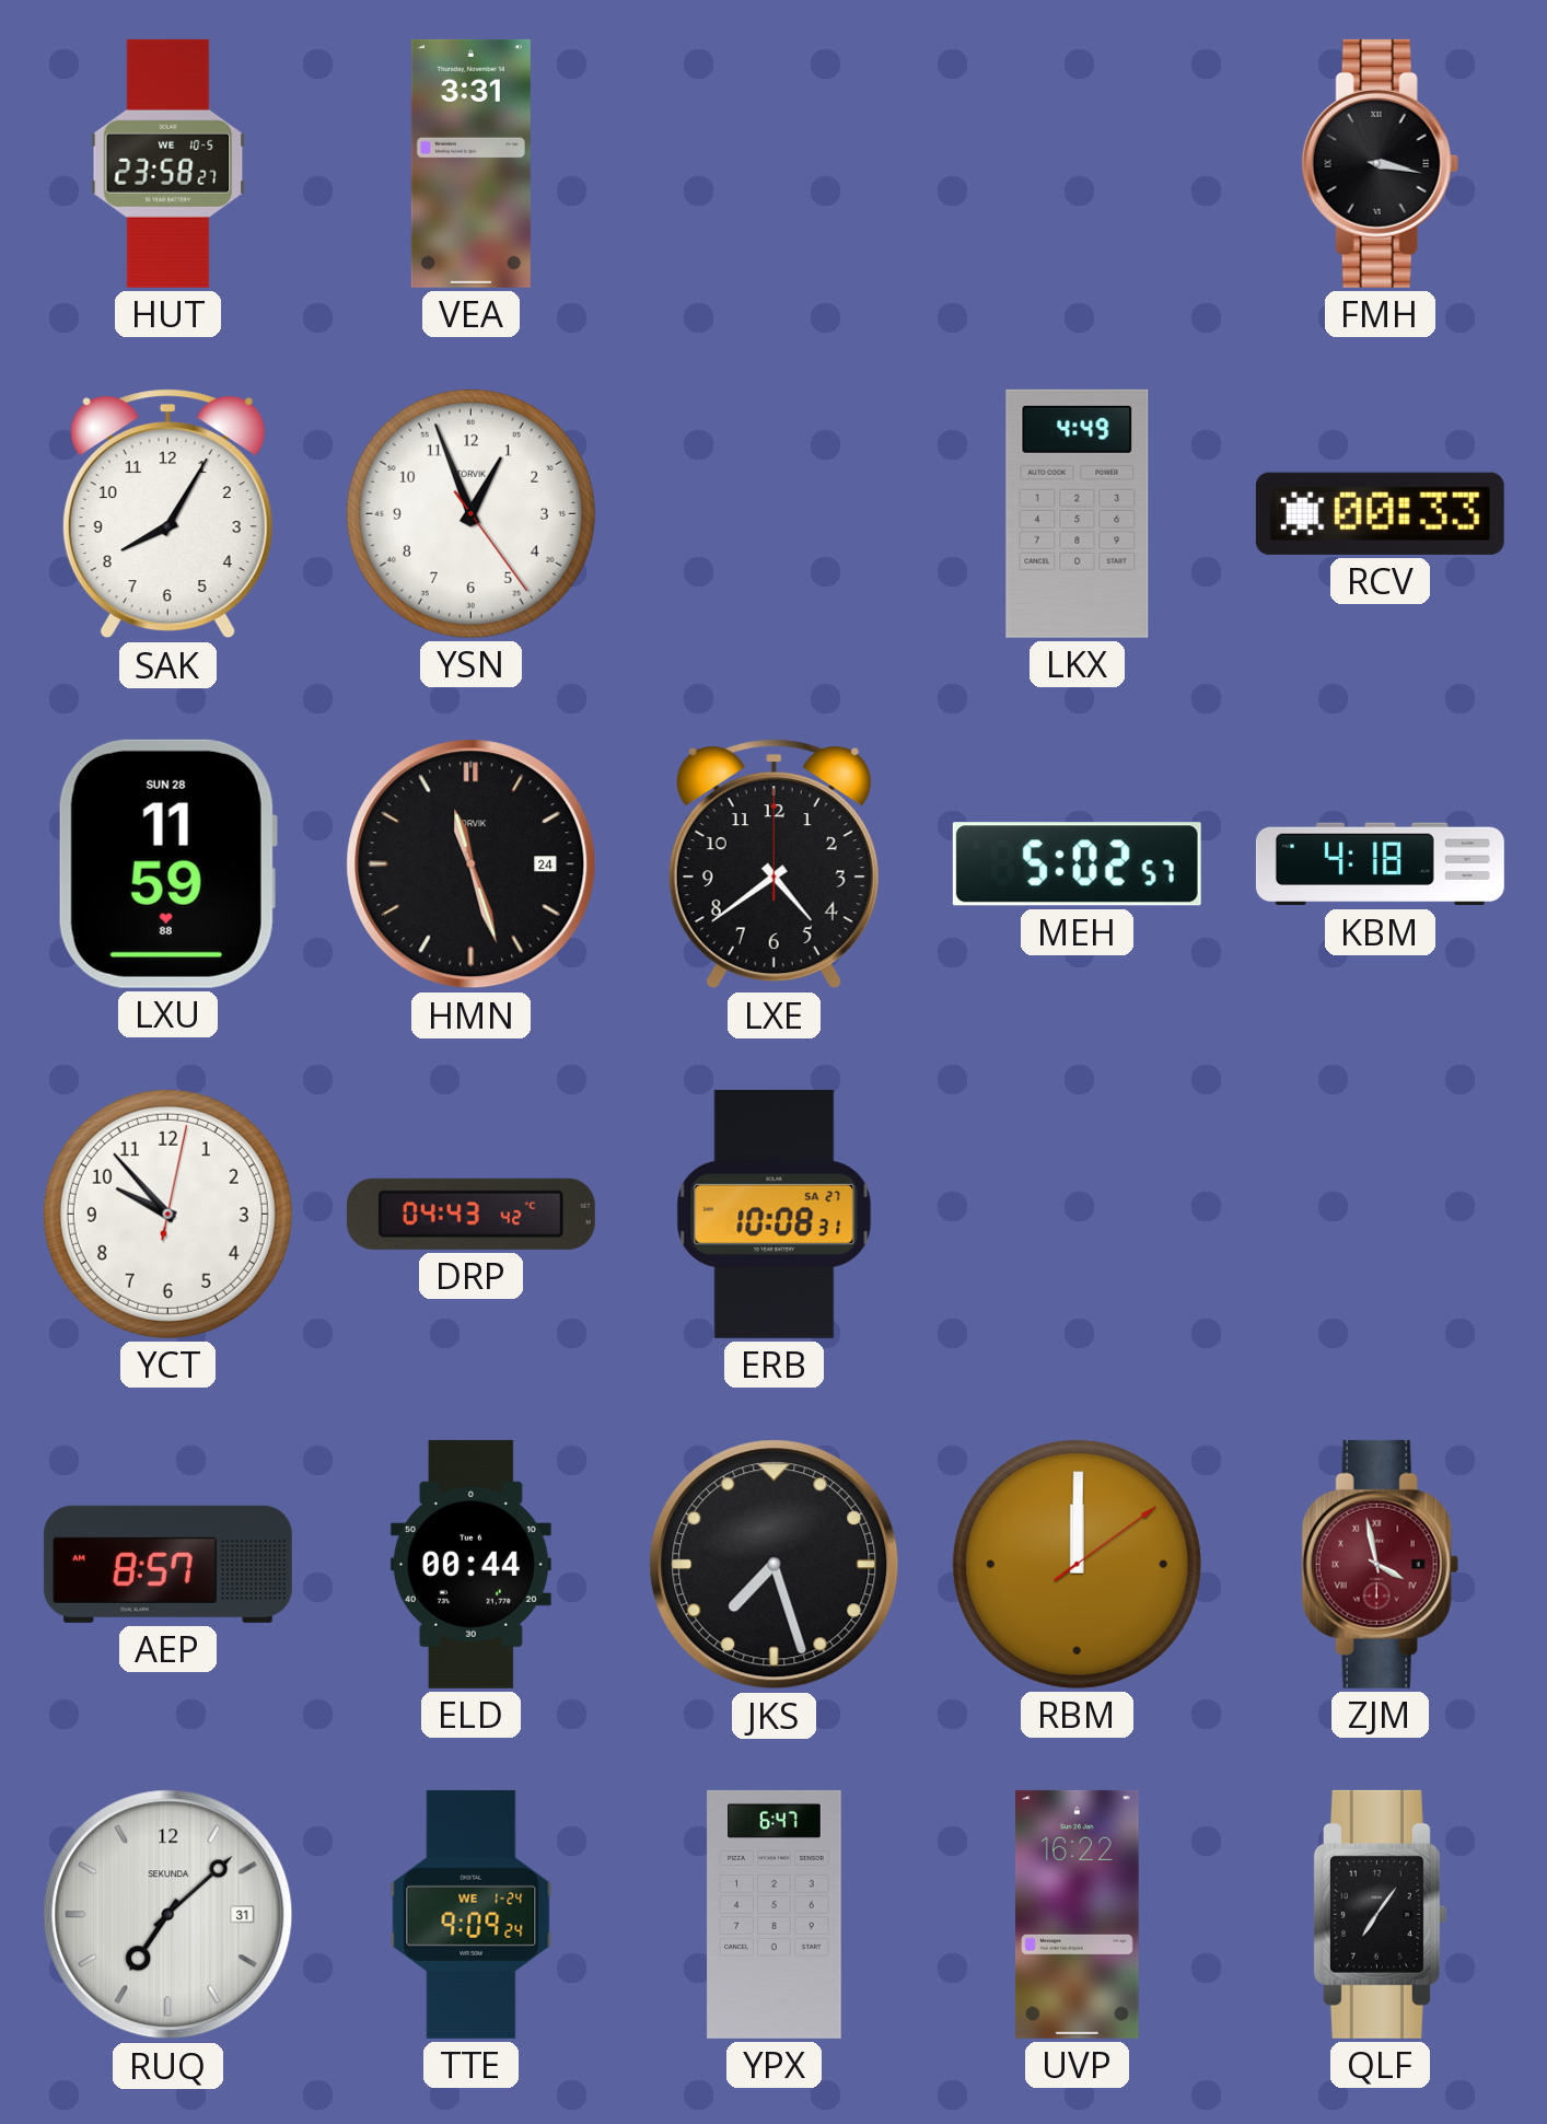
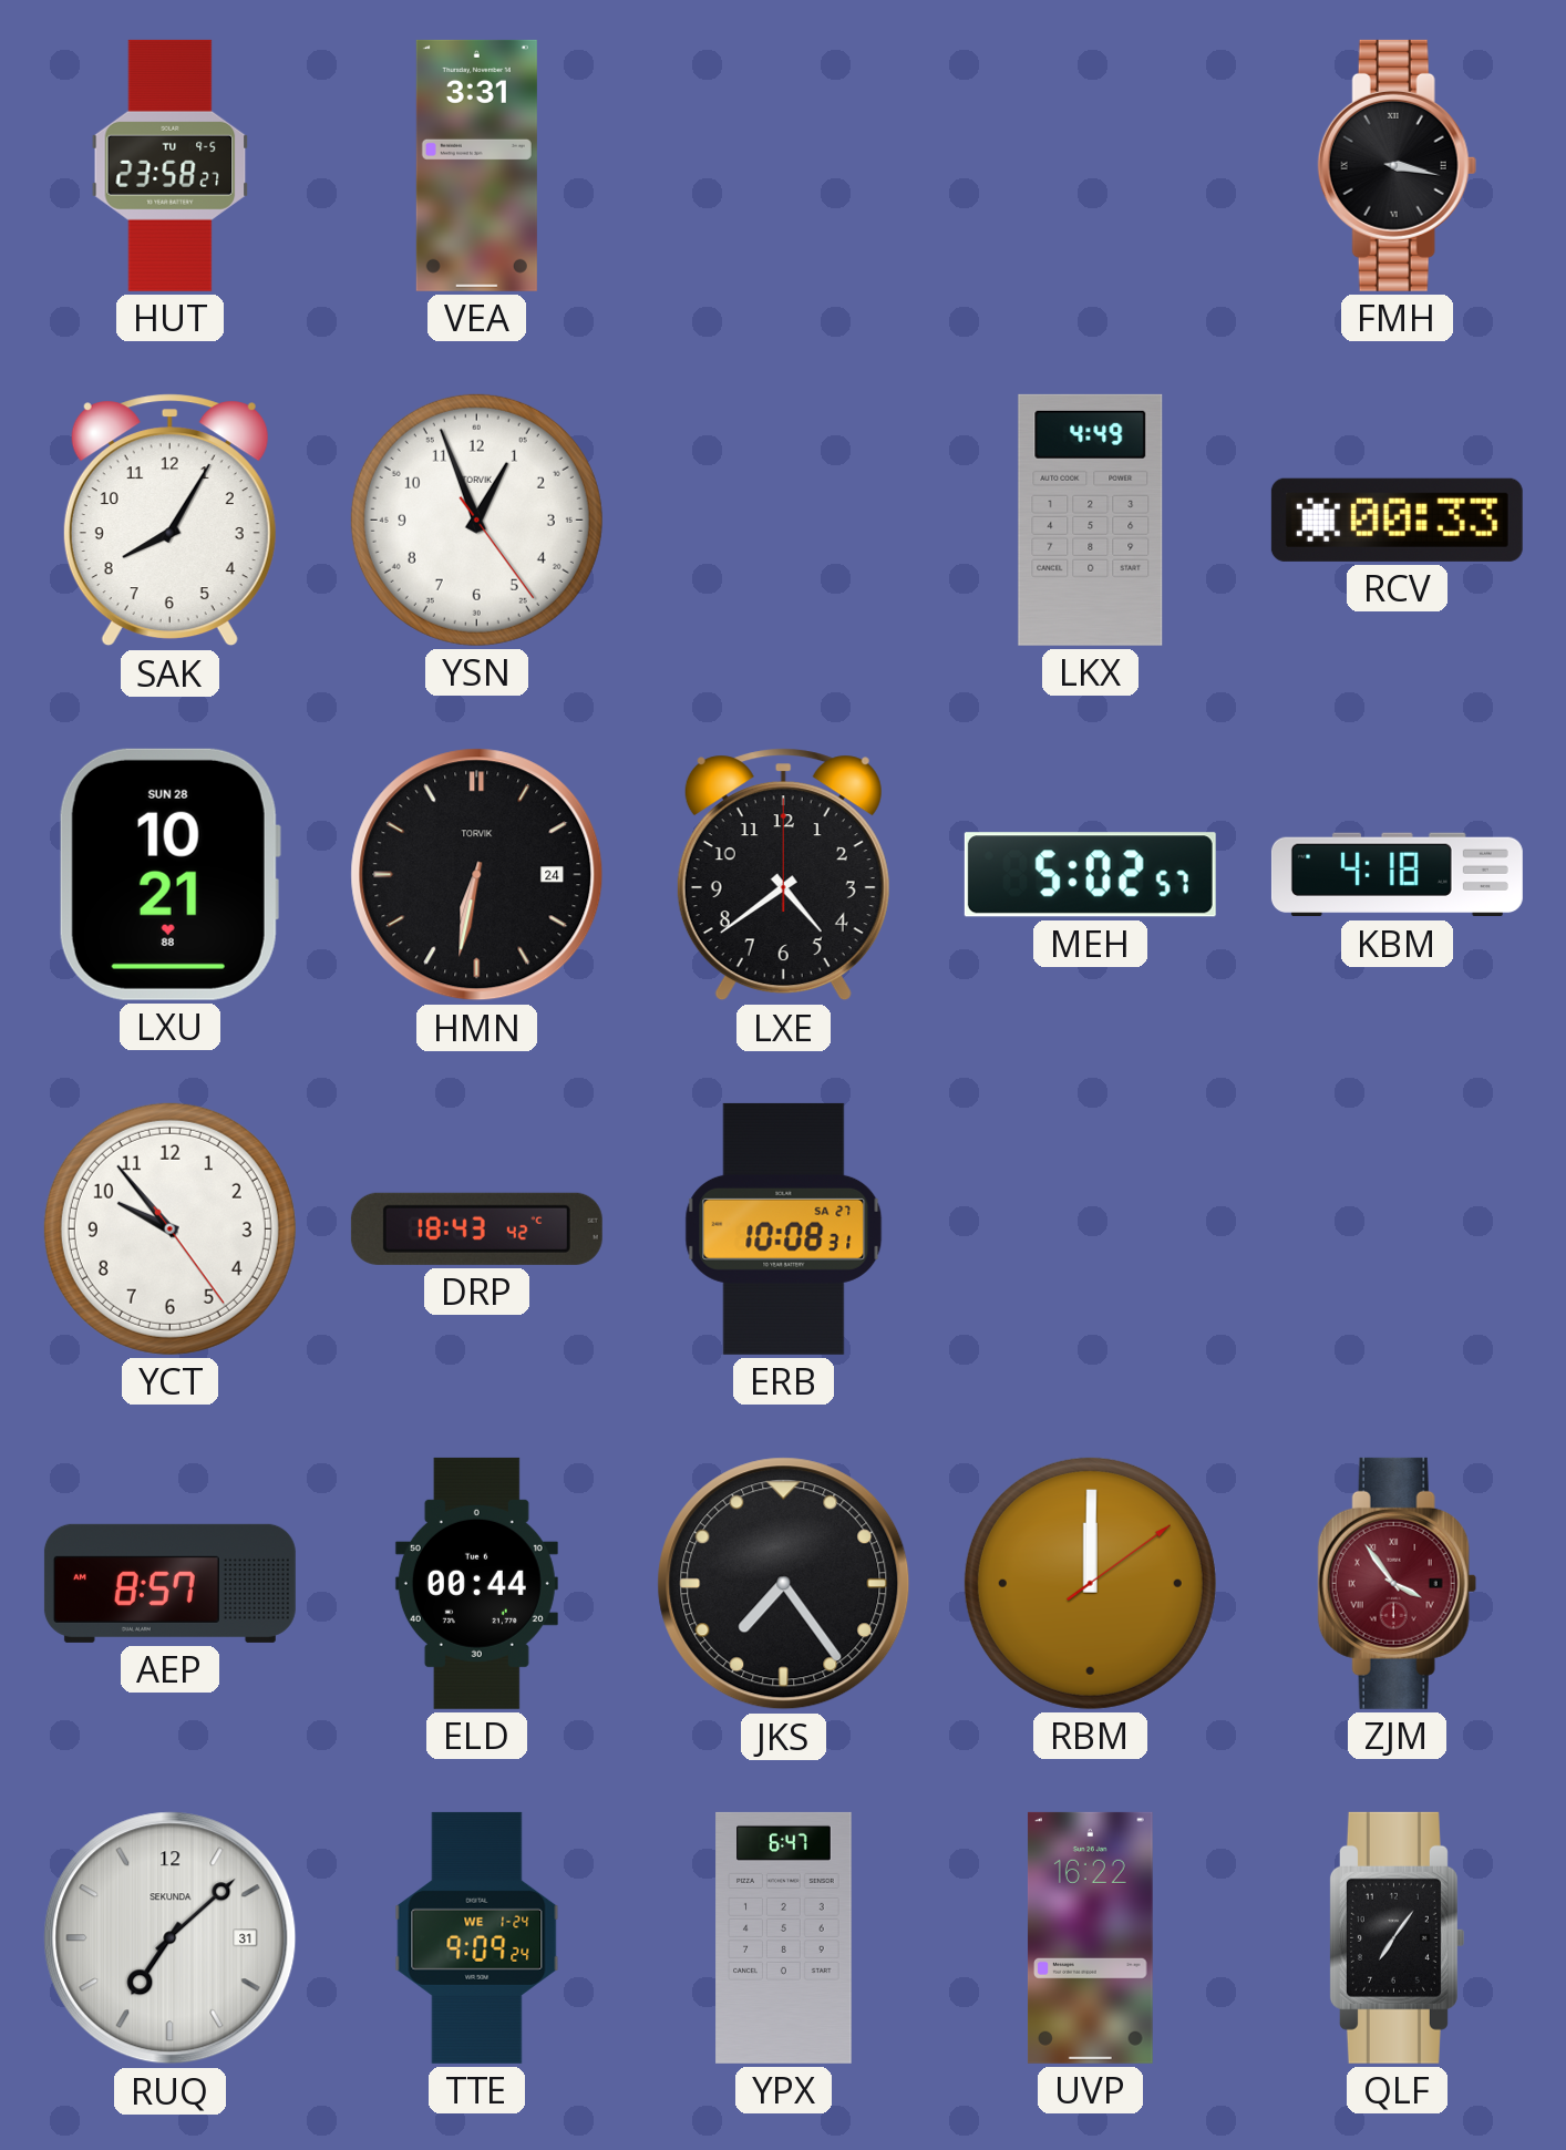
HUT date: WE 10-5 -> TU 9-5 (171, 165)
LXU: 11:59 -> 10:21 (169, 874)
HMN: 11:27 -> 6:32 (477, 875)
YCT: 9:53:02 -> 9:53:24 (169, 1228)
DRP: 04:43 -> 18:43 (476, 1228)
JKS: 7:27 -> 7:24 (784, 1584)
ZJM: 3:58 -> 3:54 (1397, 1583)
